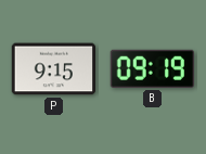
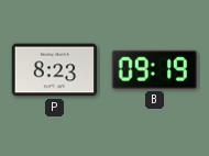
P: 9:15 -> 8:23 (55, 70)
